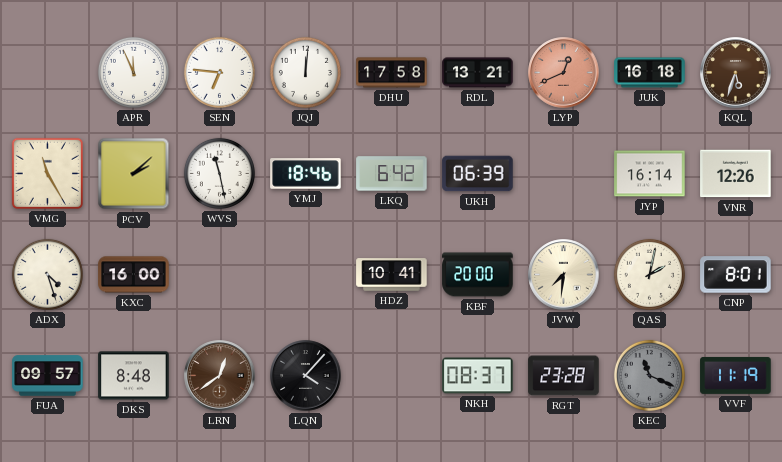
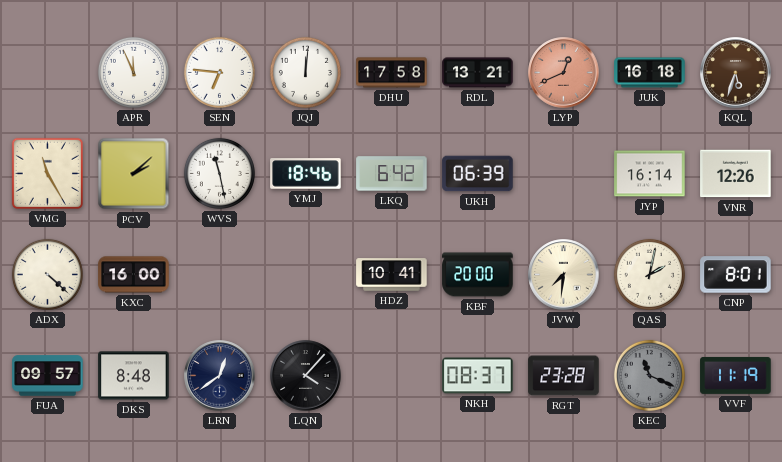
ADX: 4:27 -> 4:22 (47, 274)
LRN dial: brown -> navy (220, 376)
